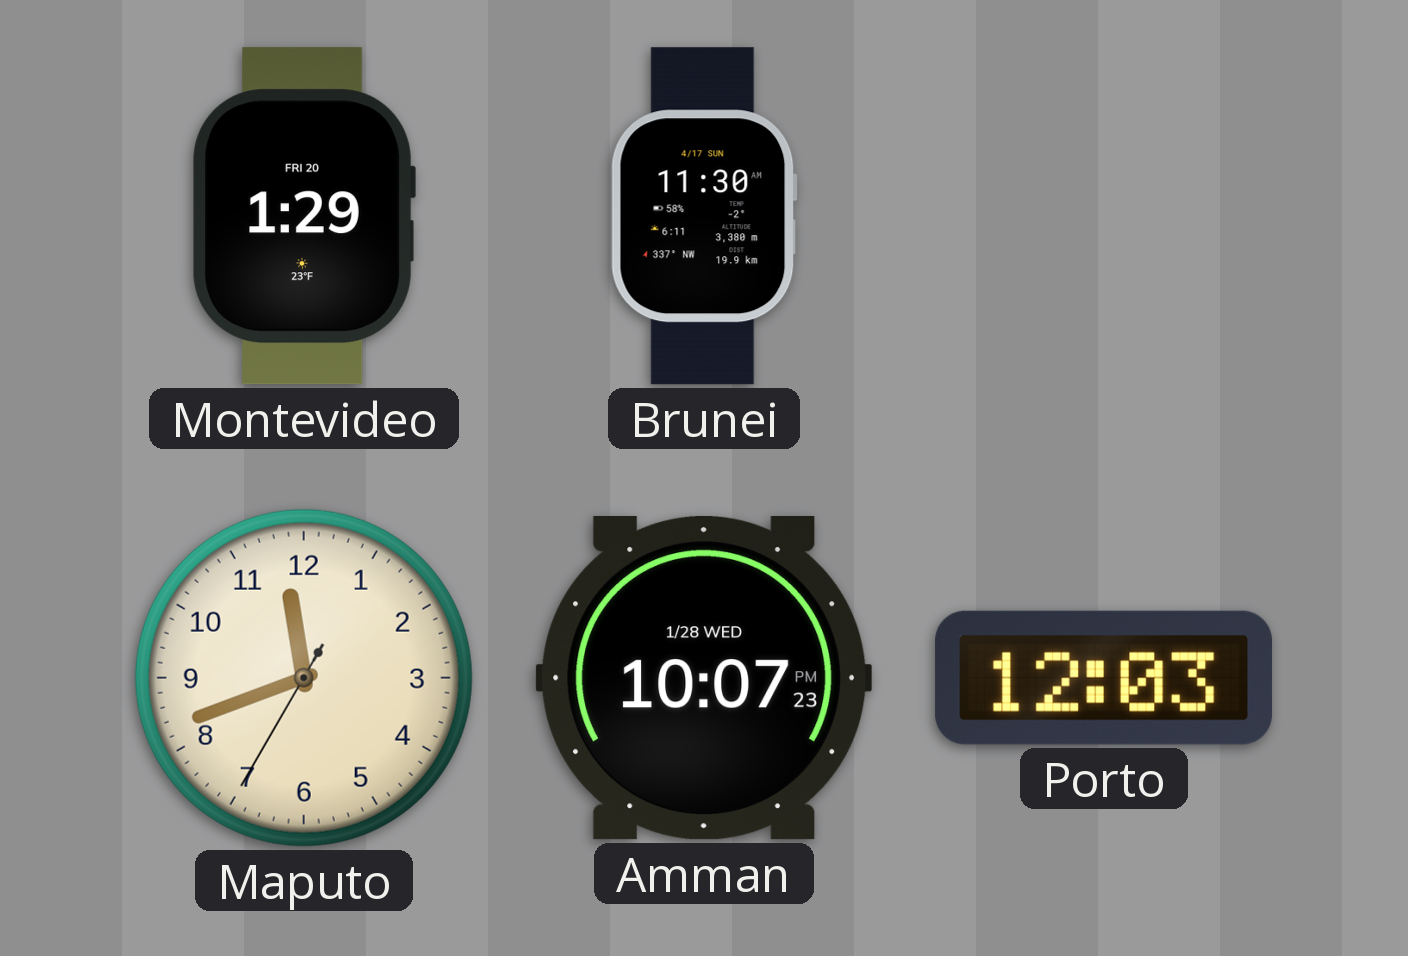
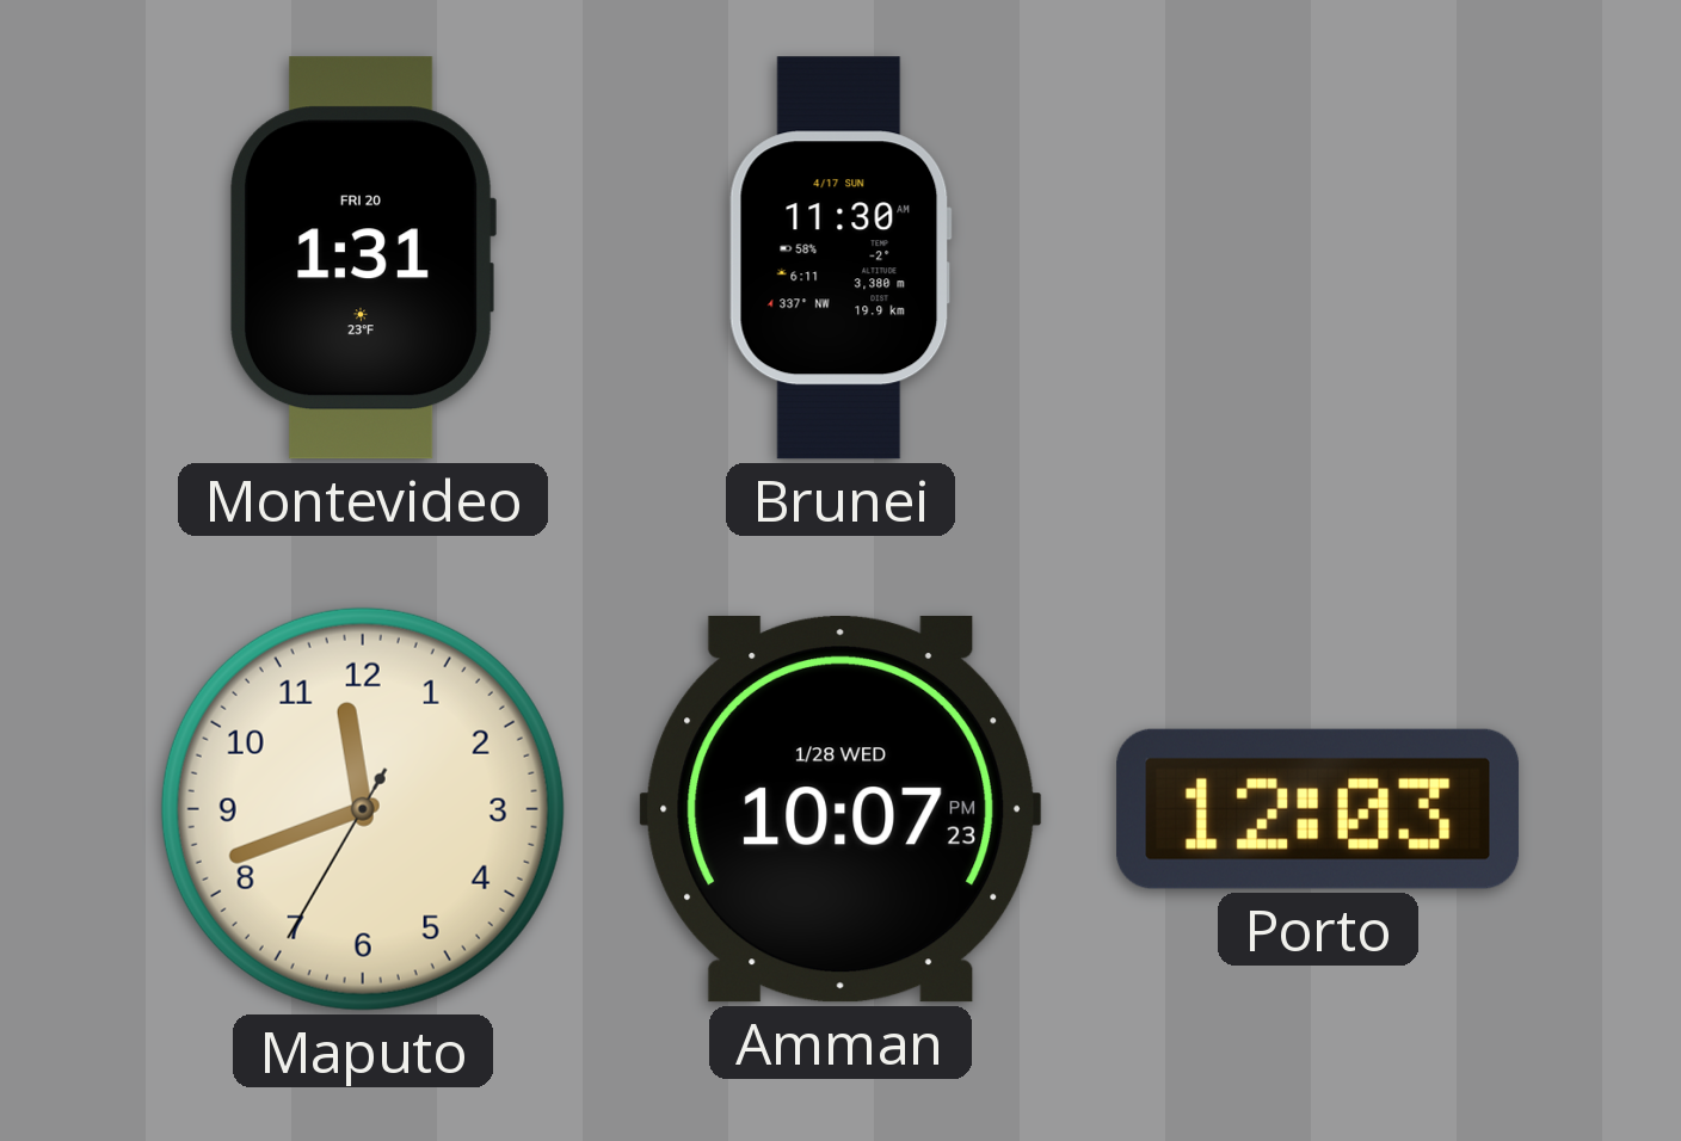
Montevideo: 1:29 -> 1:31 (363, 258)
